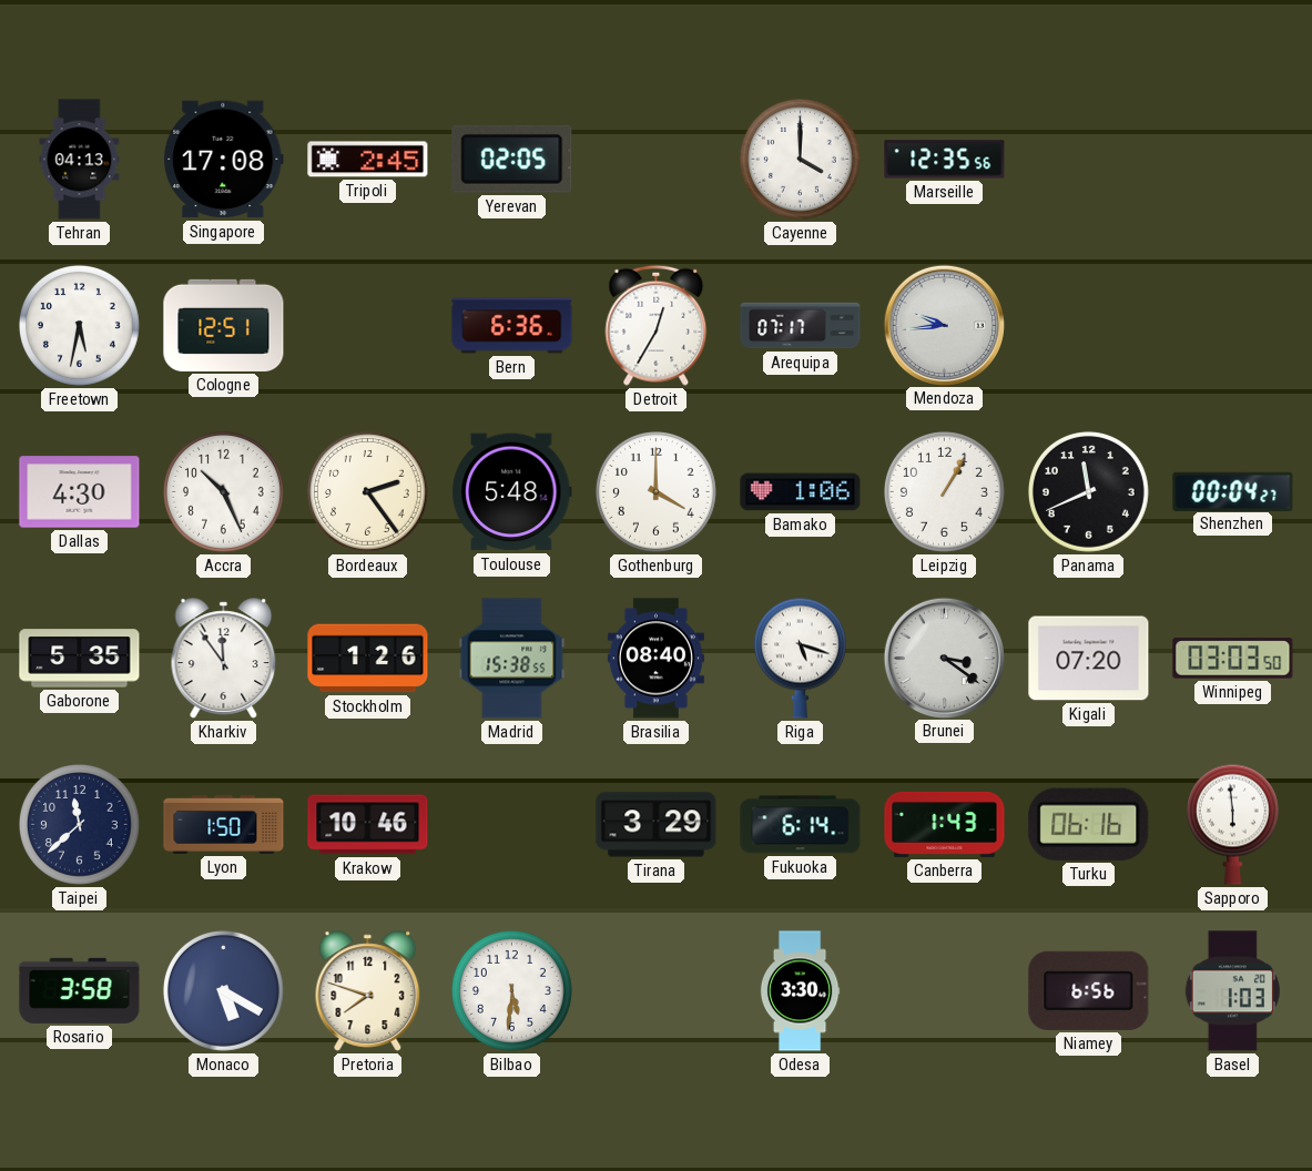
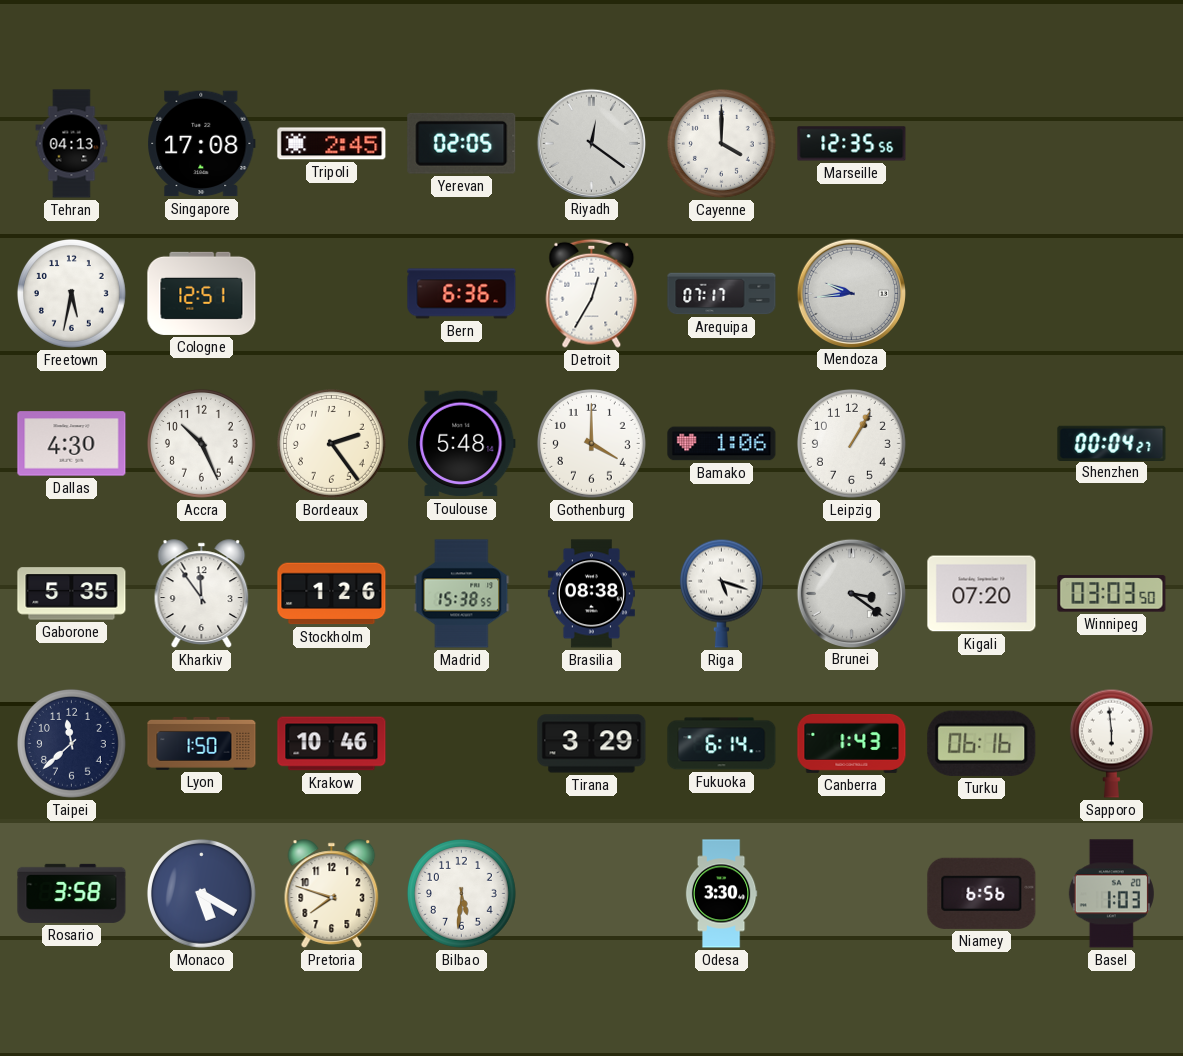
Riyadh: none -> 12:21 (591, 143)
Panama: 11:41 -> none (1088, 491)
Brasilia: 08:40 -> 08:38 (591, 594)
